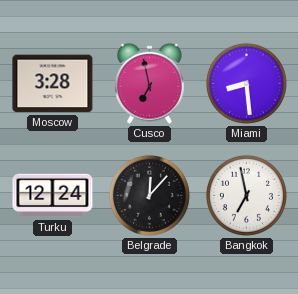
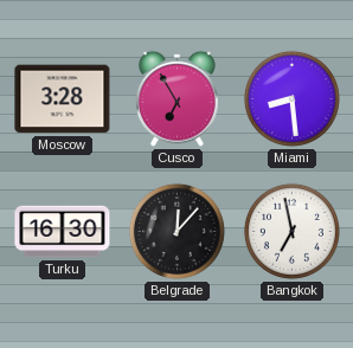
Cusco: 6:58 -> 6:55 (176, 98)
Turku: 12:24 -> 16:30 (63, 232)
